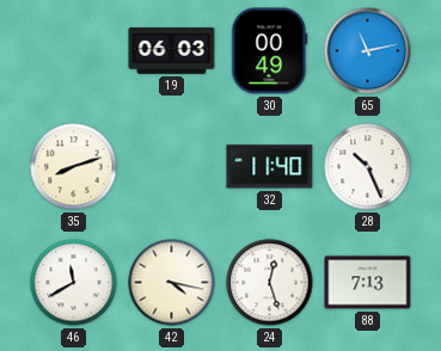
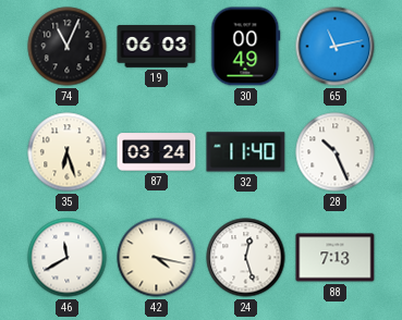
74: none -> 11:04 (68, 47)
35: 8:12 -> 6:27 (68, 152)
87: none -> 03:24 (157, 152)
